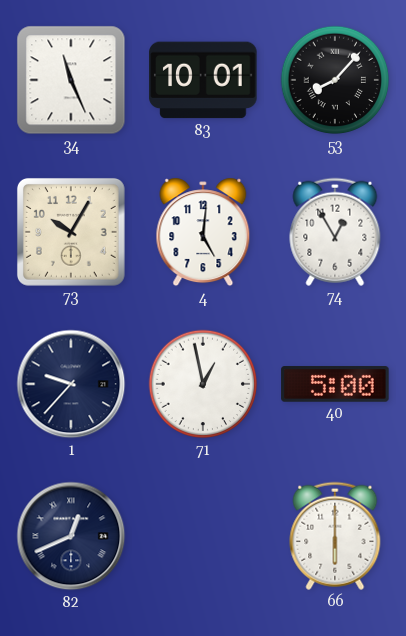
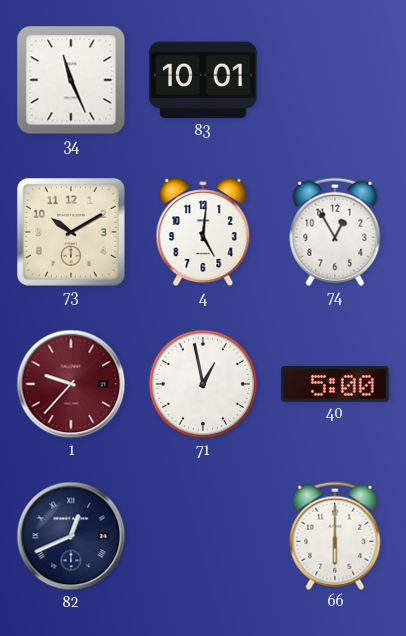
53: 8:07 -> none (335, 80)
73: 10:05 -> 10:10 (71, 232)
1 dial: navy -> burgundy (71, 384)
